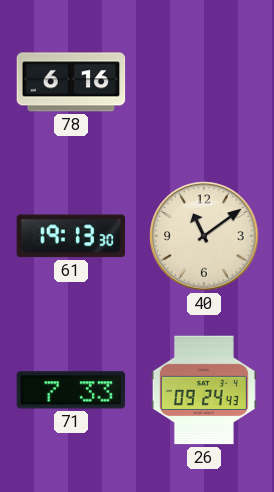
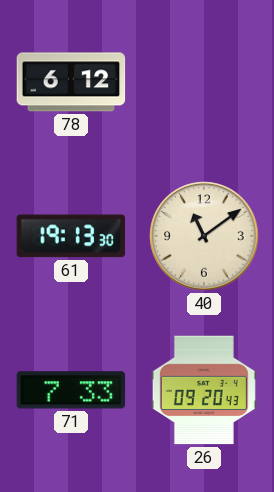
78: 6:16 -> 6:12 (71, 82)
26: 09:24 -> 09:20 (204, 390)
